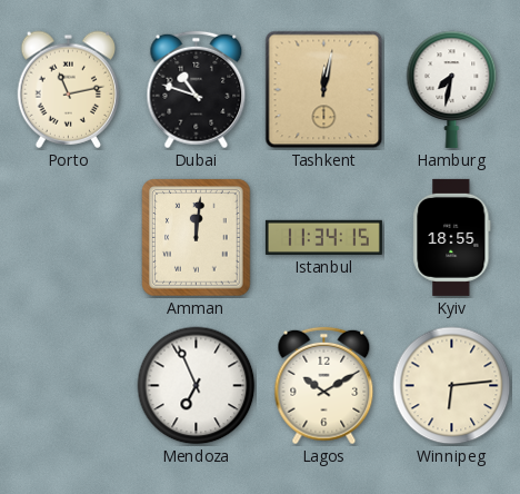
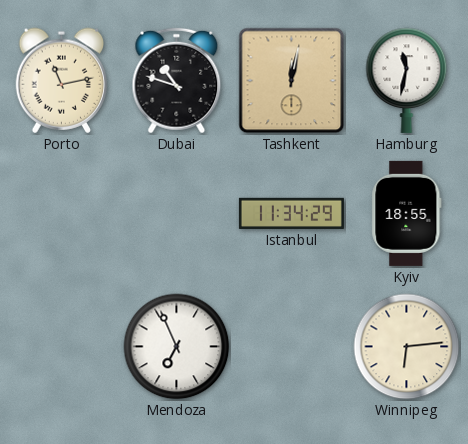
Hamburg: 7:32 -> 11:32 (407, 80)
Amman: 12:01 -> none (197, 238)
Istanbul: 11:34:15 -> 11:34:29 (291, 213)
Lagos: 10:10 -> none (324, 386)
